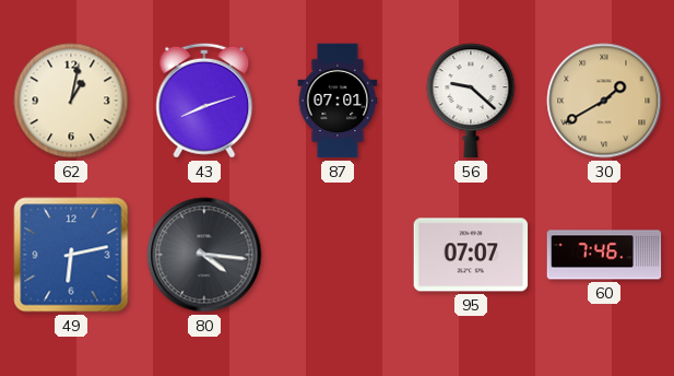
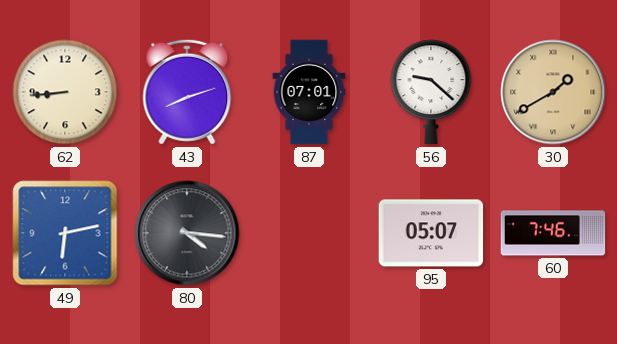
62: 1:02 -> 8:44 (65, 92)
95: 07:07 -> 05:07 (431, 233)
